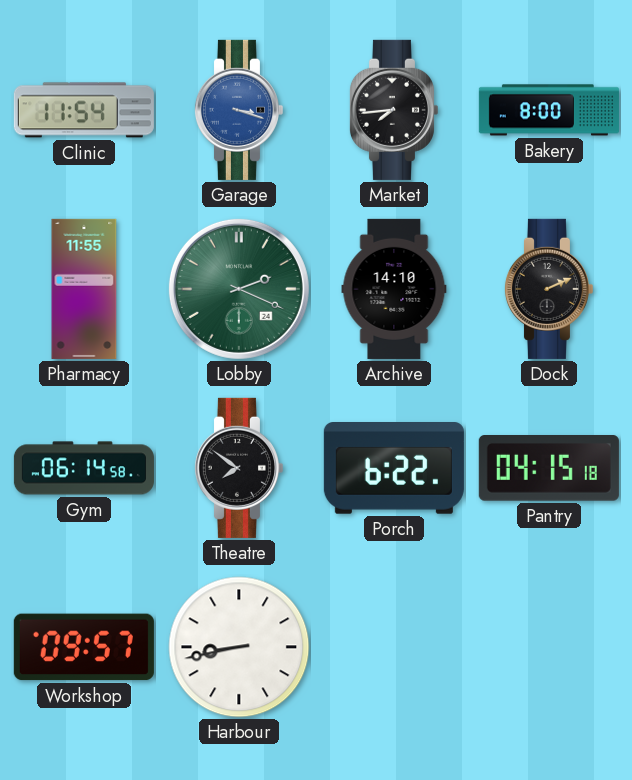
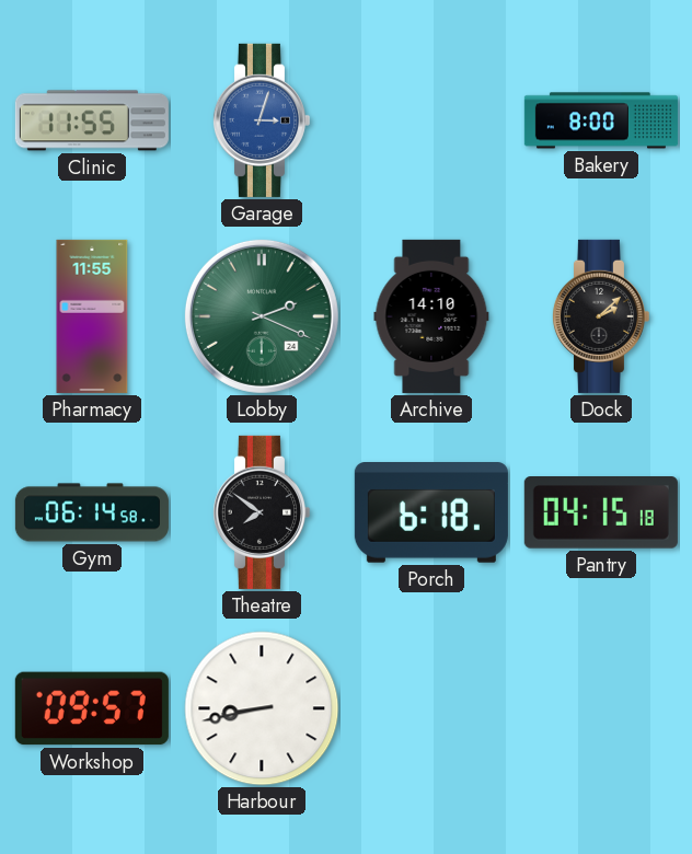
Clinic: 11:54 -> 11:55 (92, 120)
Garage: 3:18 -> 3:03 (261, 120)
Market: 7:44 -> none (393, 110)
Dock: 2:11 -> 2:08 (600, 316)
Porch: 6:22 -> 6:18 (431, 513)
